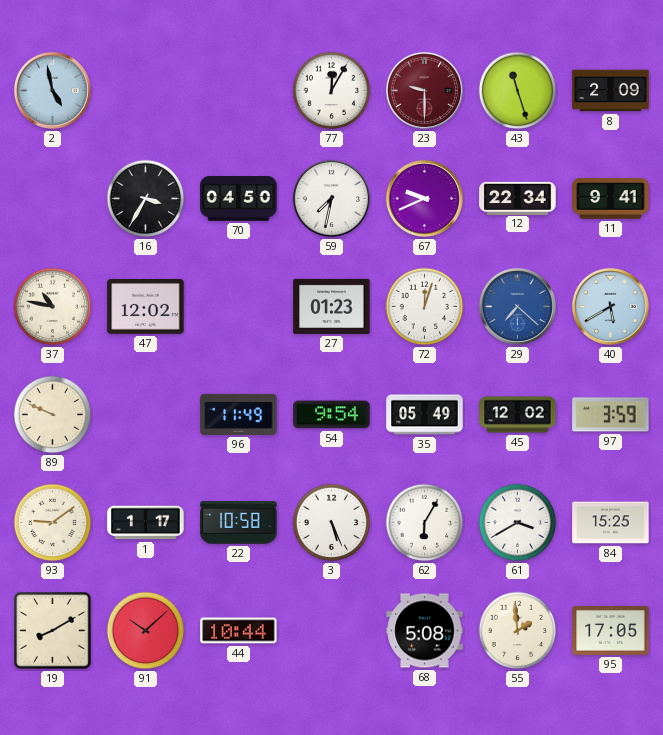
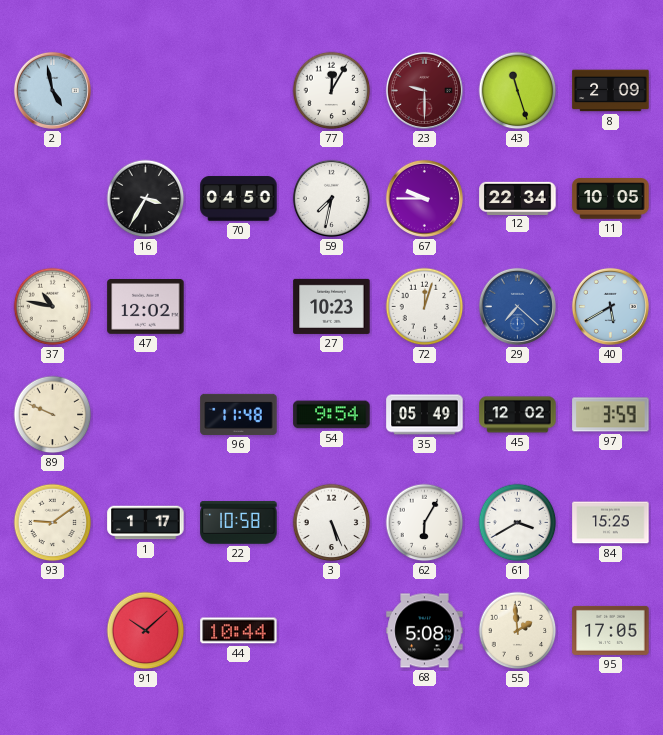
67: 9:41 -> 9:45 (424, 198)
11: 9:41 -> 10:05 (611, 199)
27: 01:23 -> 10:23 (332, 306)
96: 11:49 -> 11:48 (239, 414)
19: 8:10 -> none (53, 631)
